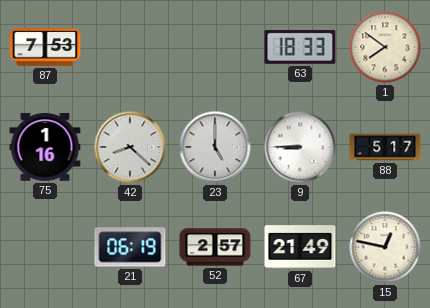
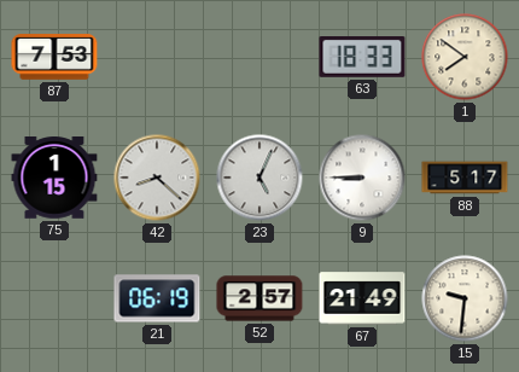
75: 1:16 -> 1:15 (54, 178)
23: 5:00 -> 5:04 (259, 178)
15: 12:47 -> 9:31 (465, 298)
